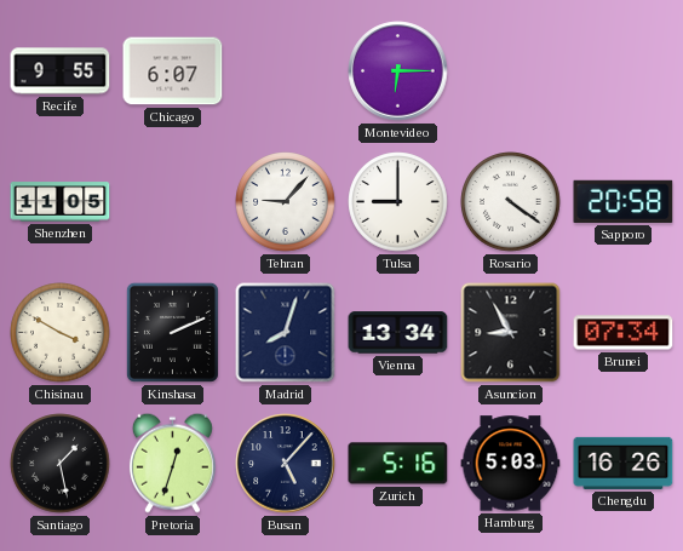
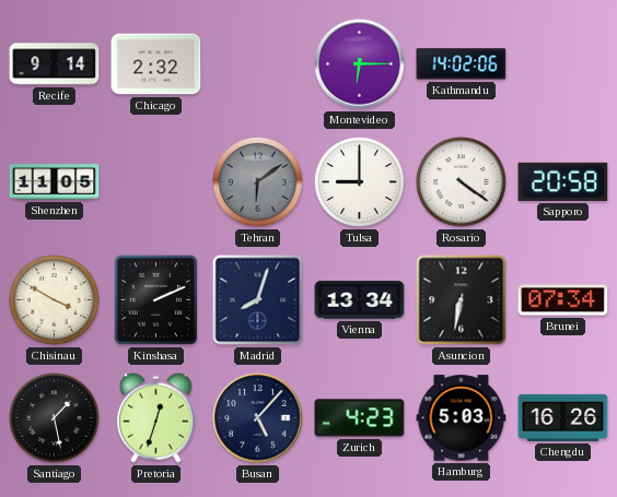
Recife: 9:55 -> 9:14 (55, 64)
Chicago: 6:07 -> 2:32 (156, 64)
Kathmandu: none -> 14:02 (462, 64)
Tehran: 9:07 -> 6:09 (258, 182)
Tehran dial: white -> grey (258, 182)
Asuncion: 8:55 -> 6:32 (462, 300)
Zurich: 5:16 -> 4:23 (360, 418)
